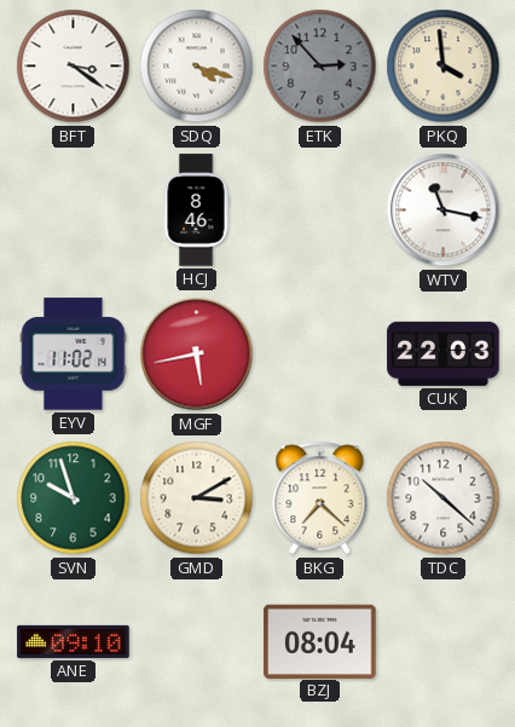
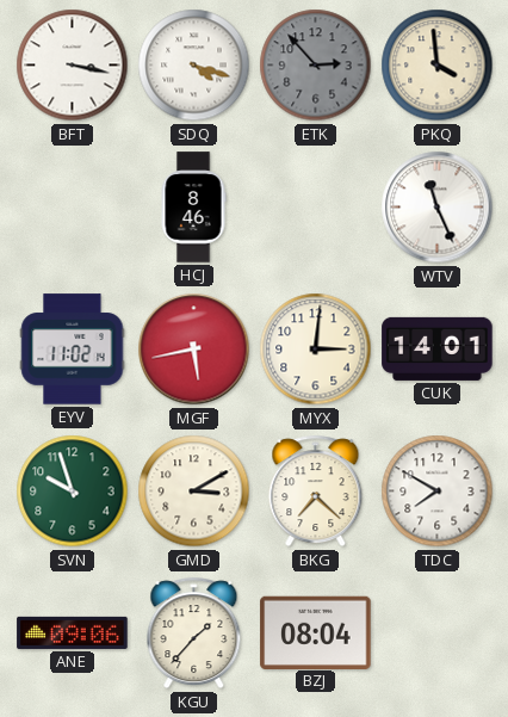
BFT: 3:21 -> 3:17 (73, 66)
WTV: 11:17 -> 11:26 (438, 208)
MYX: none -> 3:01 (316, 350)
CUK: 22:03 -> 14:01 (438, 348)
TDC: 10:22 -> 7:50 (438, 492)
ANE: 09:10 -> 09:06 (73, 632)
KGU: none -> 1:37 (194, 633)
